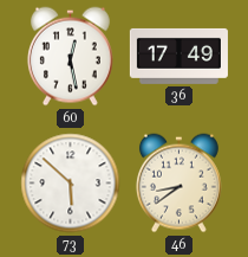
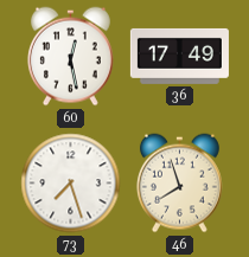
73: 5:52 -> 7:27 (71, 184)
46: 8:39 -> 7:57 (179, 184)
